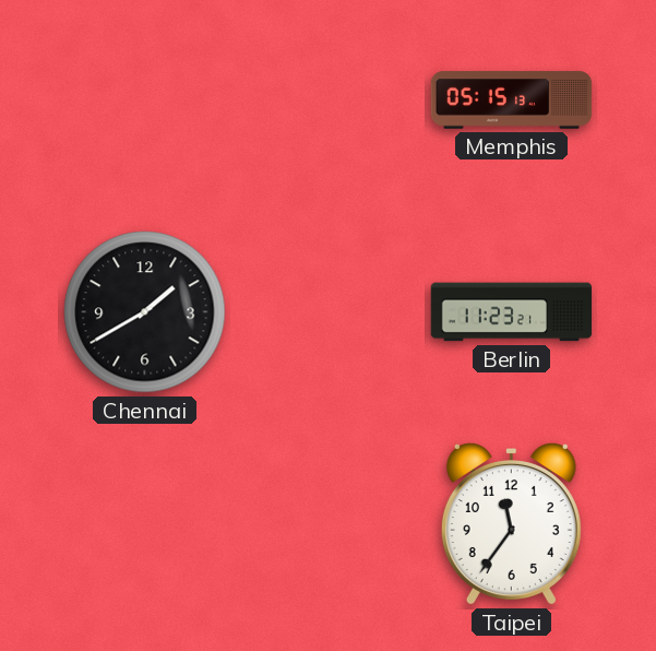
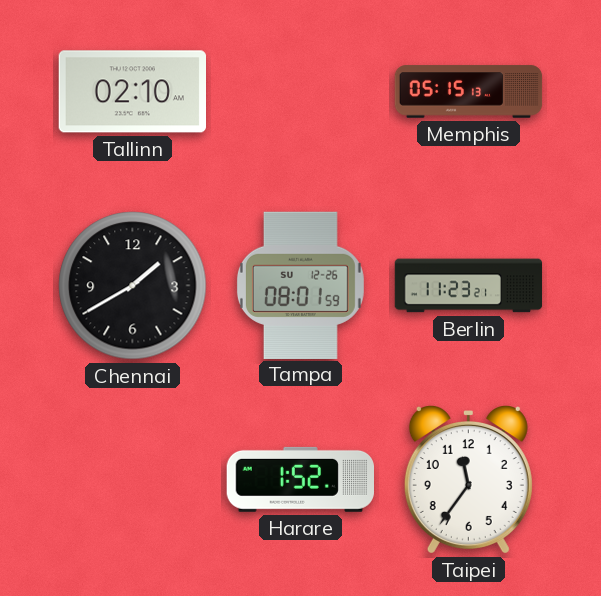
Tallinn: none -> 02:10 (132, 92)
Tampa: none -> 08:01 (300, 285)
Harare: none -> 1:52 (300, 479)
